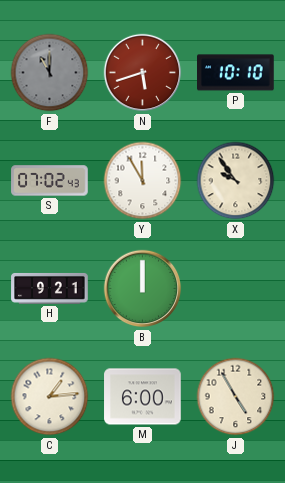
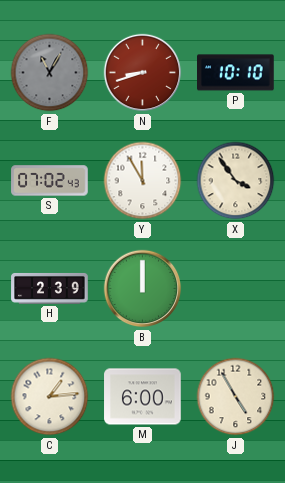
F: 11:00 -> 11:05 (50, 73)
N: 5:42 -> 8:42 (143, 73)
X: 9:54 -> 3:54 (236, 181)
H: 9:21 -> 2:39 (50, 288)
